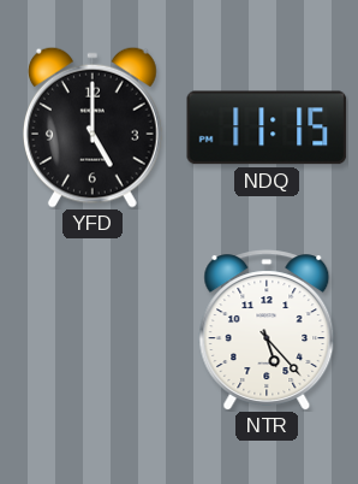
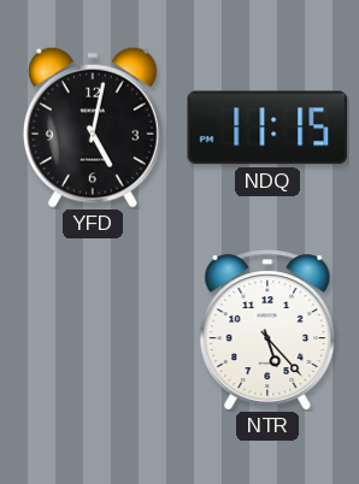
YFD: 5:00 -> 5:02 (93, 128)
